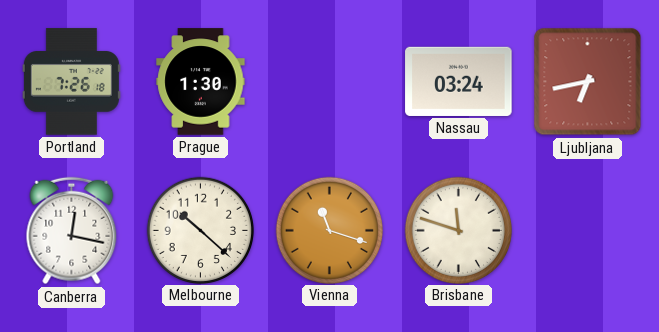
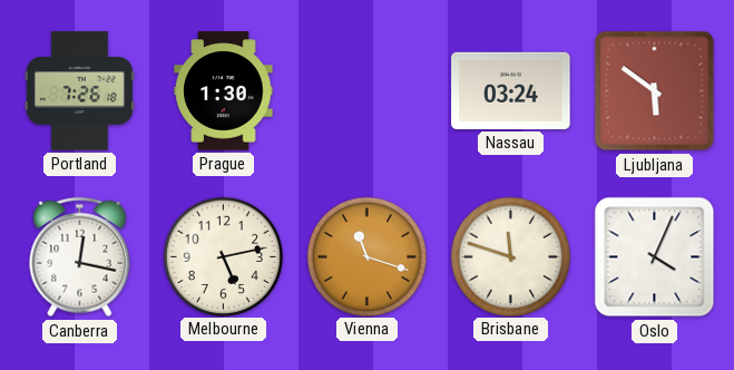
Ljubljana: 6:43 -> 5:51 (655, 91)
Melbourne: 10:22 -> 5:13 (223, 256)
Oslo: none -> 4:04 (655, 257)
